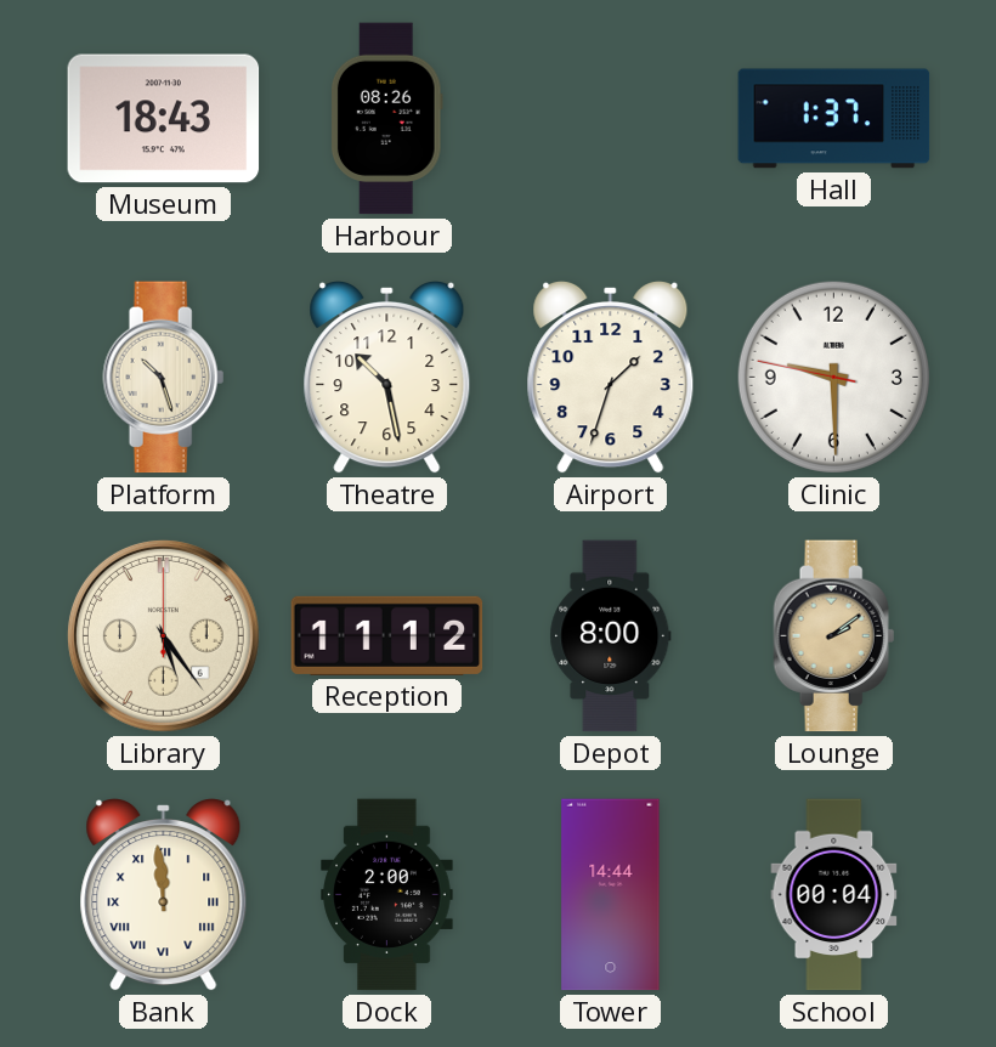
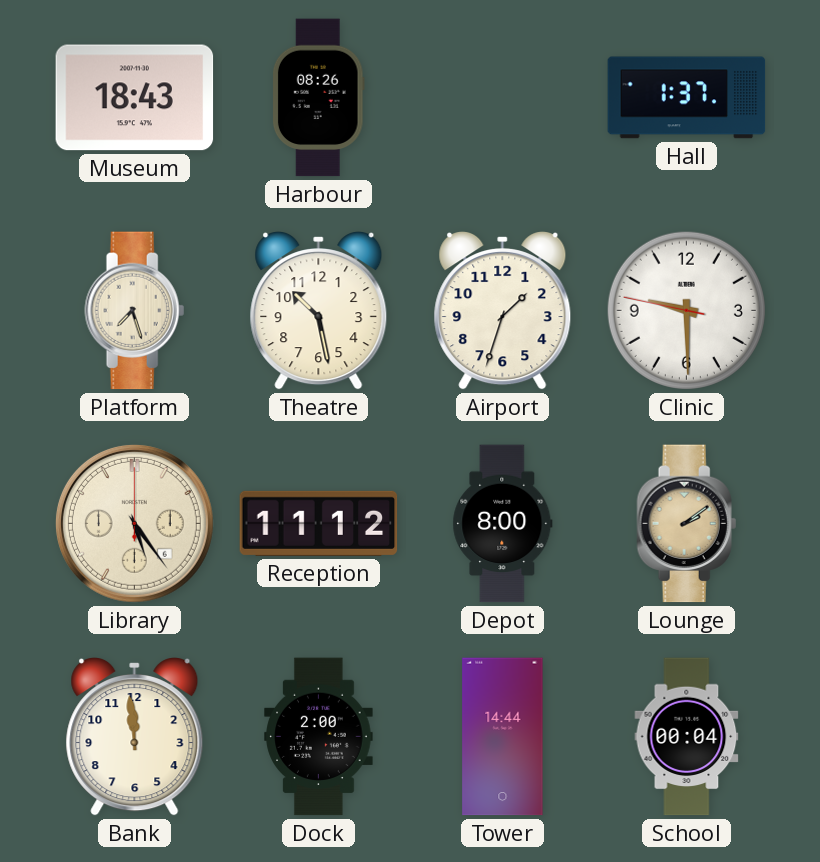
Platform: 10:27 -> 7:27 (135, 311)
Bank numerals: Roman -> Arabic (135, 737)
